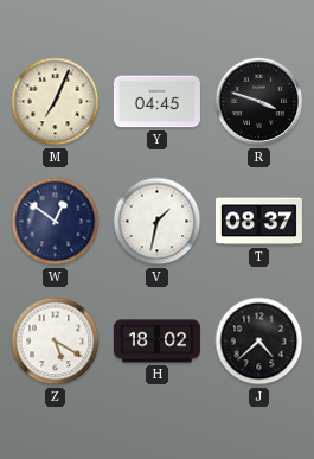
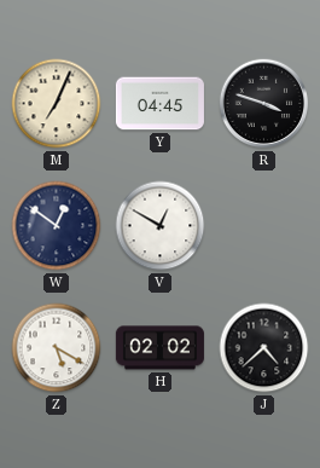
V: 1:32 -> 12:50 (161, 226)
T: 08:37 -> none (258, 222)
H: 18:02 -> 02:02 (159, 348)
